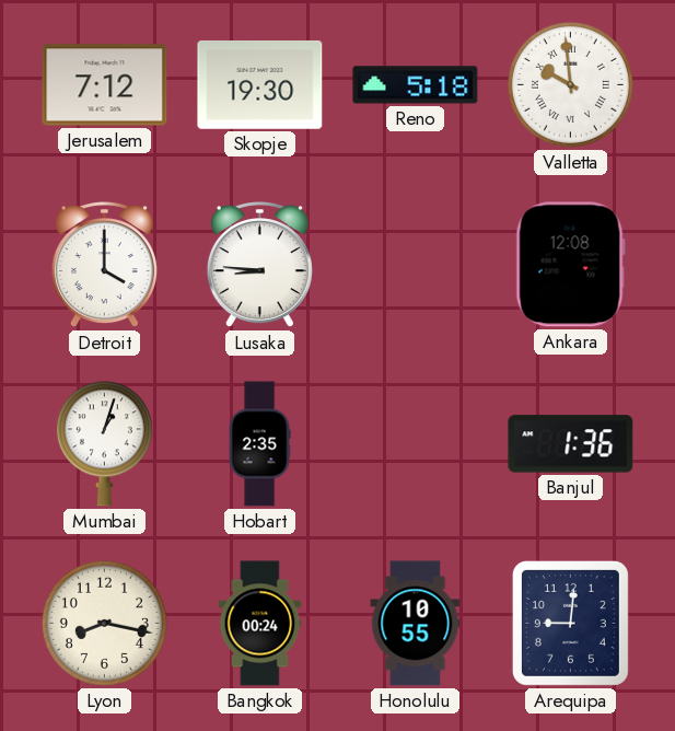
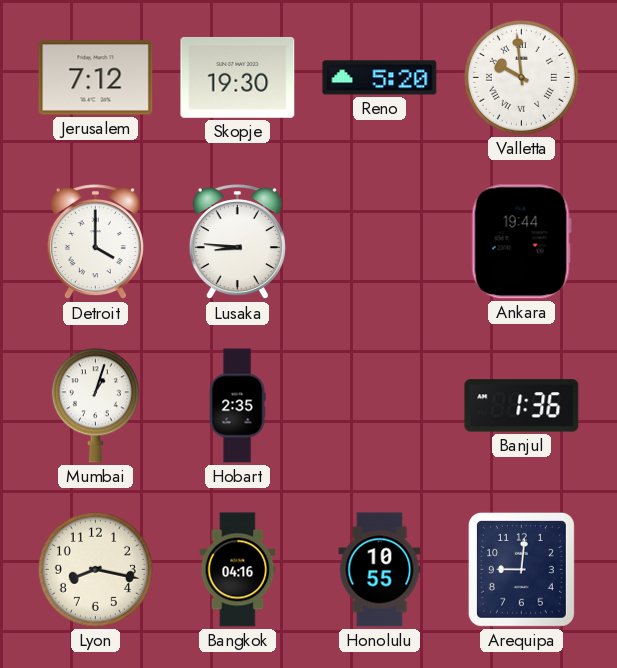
Reno: 5:18 -> 5:20 (380, 78)
Ankara: 12:08 -> 19:44 (521, 242)
Bangkok: 00:24 -> 04:16 (238, 570)
